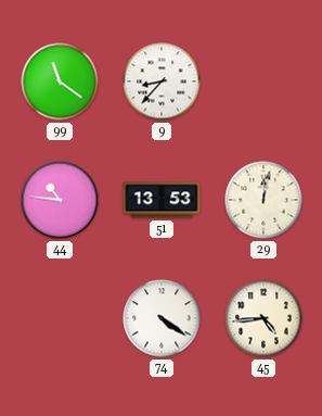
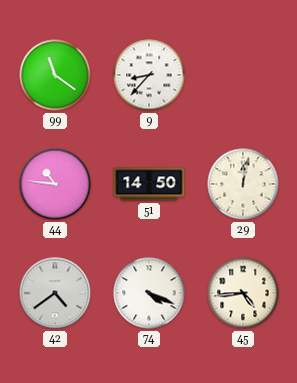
51: 13:53 -> 14:50 (149, 184)
42: none -> 4:39 (55, 293)
74: 4:21 -> 4:19 (149, 293)
